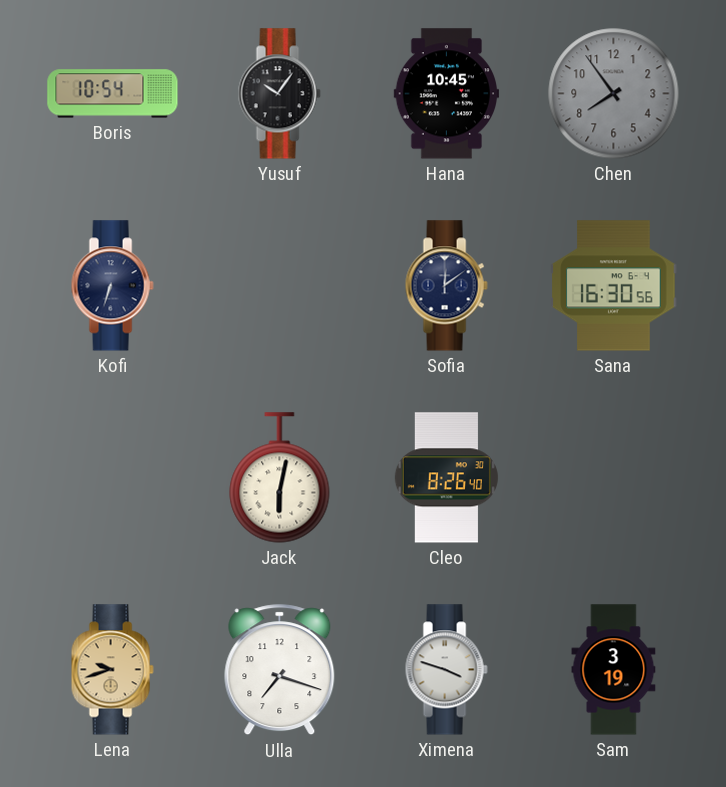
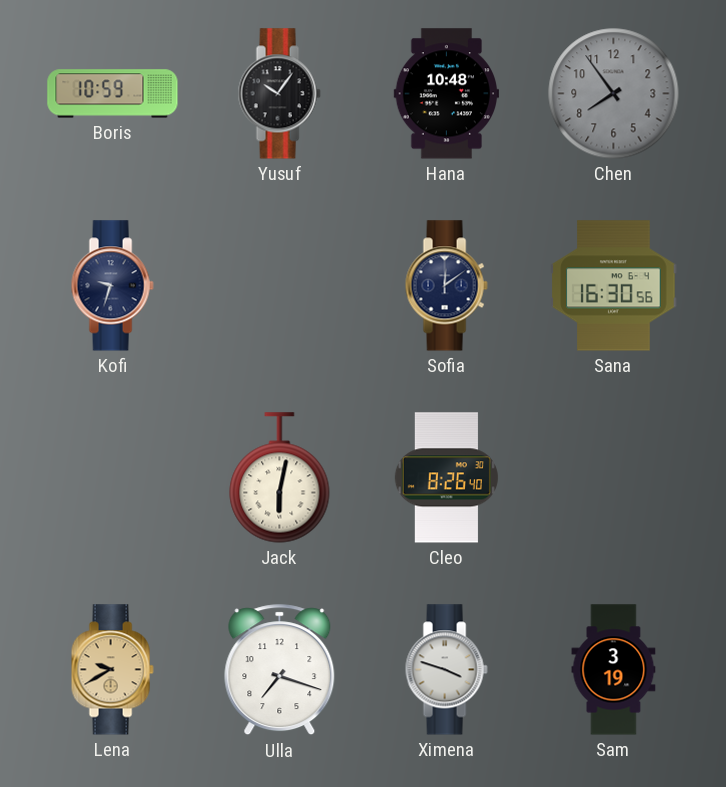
Boris: 10:54 -> 10:59 (113, 94)
Hana: 10:45 -> 10:48 (446, 94)
Kofi: 6:33 -> 9:33 (112, 286)
Lena: 9:42 -> 9:40 (112, 670)
